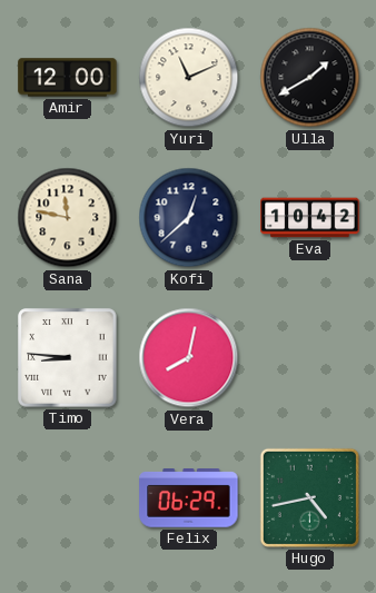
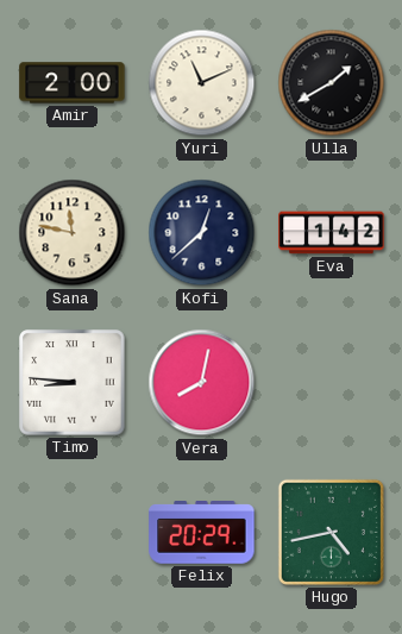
Amir: 12:00 -> 2:00 (73, 83)
Eva: 10:42 -> 1:42 (332, 233)
Felix: 06:29 -> 20:29 (202, 533)
